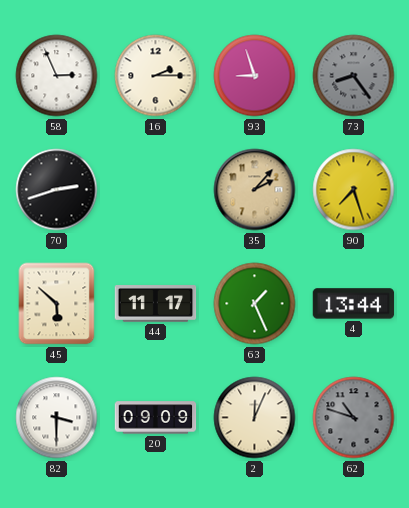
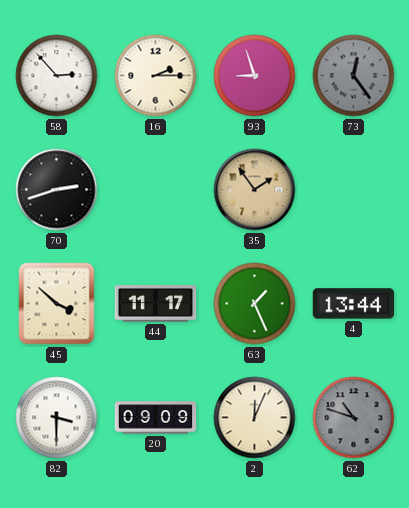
58: 2:56 -> 2:53 (57, 76)
73: 8:24 -> 12:24 (354, 76)
35: 2:07 -> 1:54 (255, 190)
90: 7:27 -> none (354, 190)
45: 5:52 -> 3:52 (57, 304)
